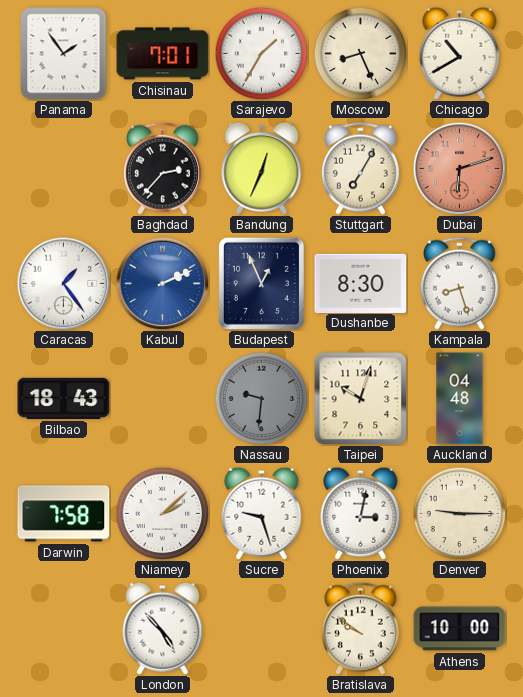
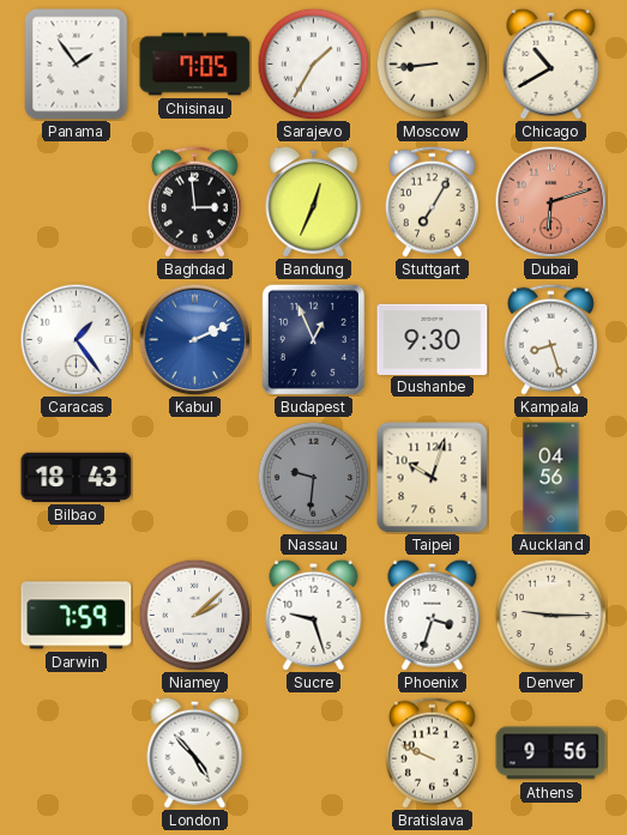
Chisinau: 7:01 -> 7:05 (195, 65)
Moscow: 8:26 -> 8:44 (432, 63)
Baghdad: 2:37 -> 2:59 (194, 201)
Dushanbe: 8:30 -> 9:30 (433, 339)
Auckland: 04:48 -> 04:56 (551, 478)
Darwin: 7:58 -> 7:59 (77, 616)
Phoenix: 3:02 -> 3:33 (433, 615)
Bratislava: 9:51 -> 9:49 (432, 752)
Athens: 10:00 -> 9:56 (551, 754)
